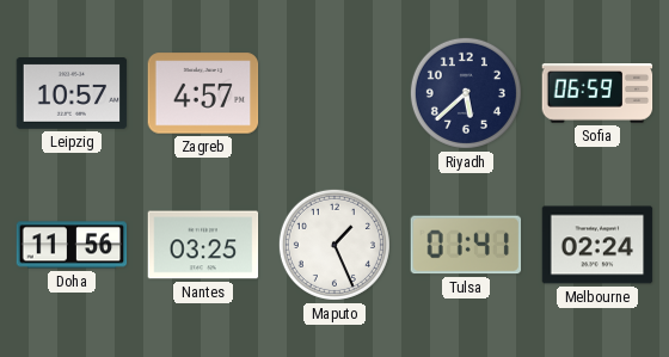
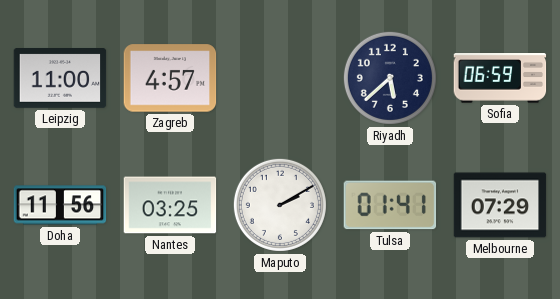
Leipzig: 10:57 -> 11:00 (60, 79)
Maputo: 1:26 -> 2:10 (280, 205)
Melbourne: 02:24 -> 07:29 (500, 205)
